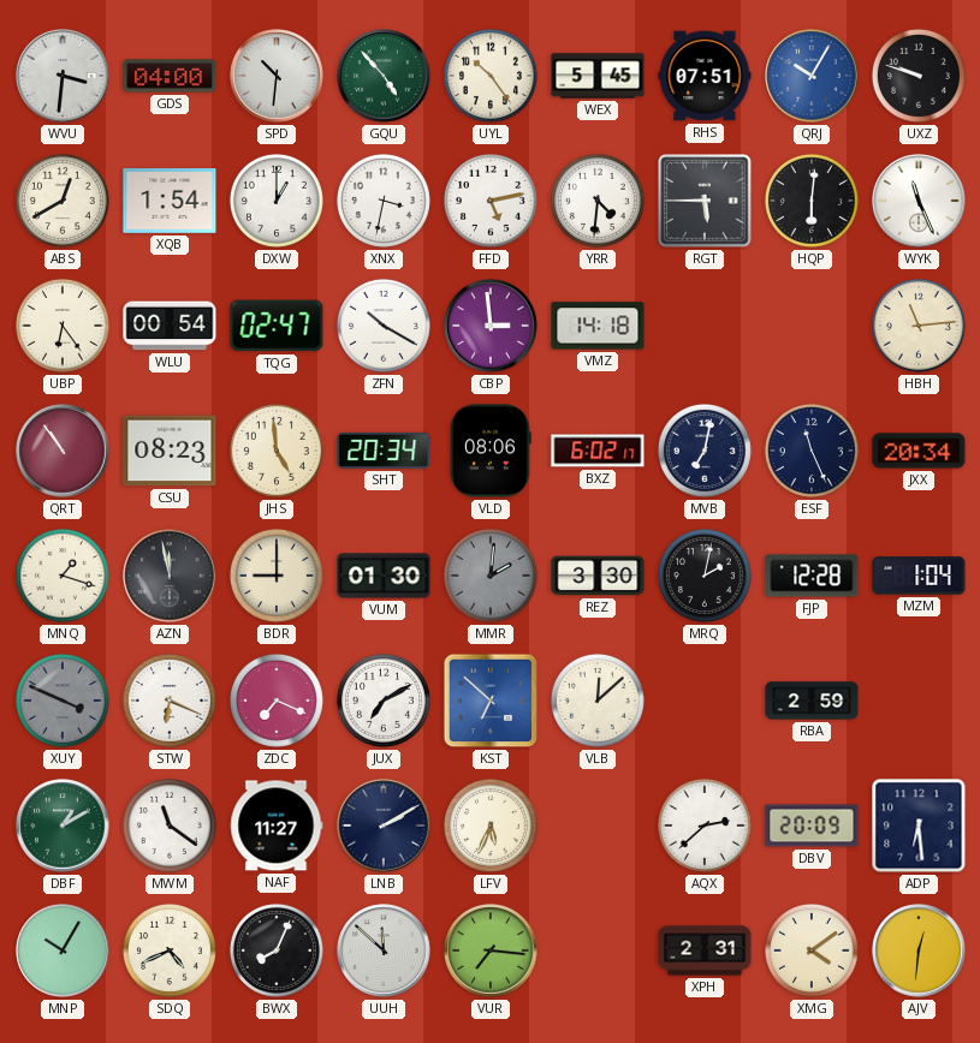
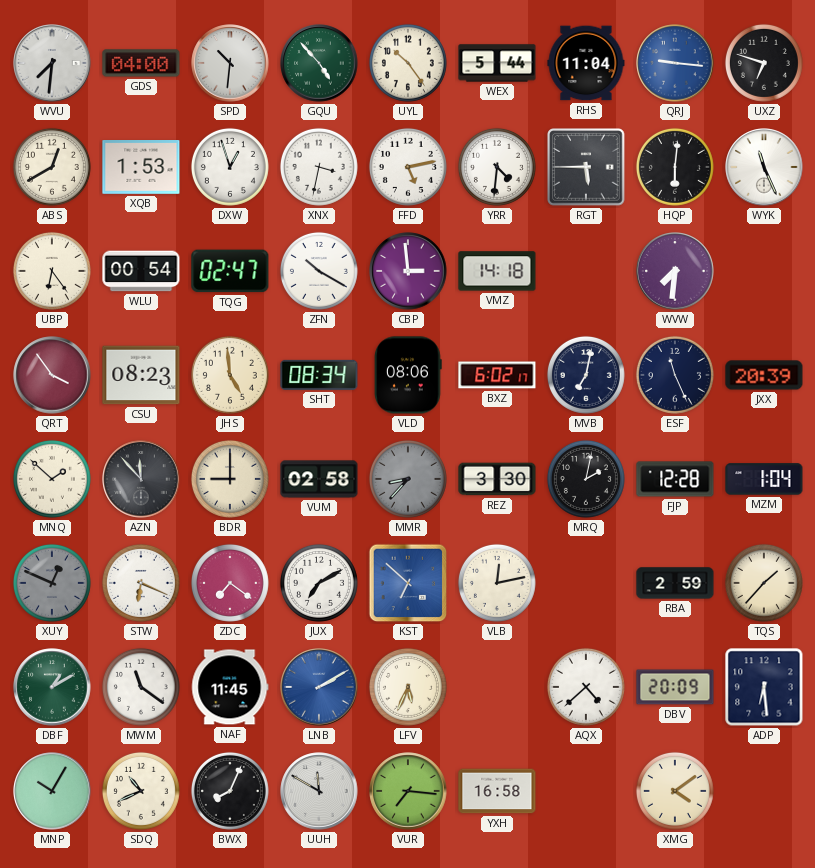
WVU: 3:31 -> 7:31 (52, 63)
WEX: 5:45 -> 5:44 (497, 63)
RHS: 07:51 -> 11:04 (586, 63)
QRJ: 10:05 -> 9:16 (675, 63)
UXZ: 9:48 -> 6:48 (764, 63)
XQB: 1:54 -> 1:53 (141, 168)
DXW: 1:00 -> 12:57 (230, 167)
WVW: none -> 7:31 (675, 271)
HBH: 11:14 -> none (919, 326)
QRT: 10:54 -> 3:54 (52, 375)
SHT: 20:34 -> 08:34 (319, 375)
JXX: 20:34 -> 20:39 (764, 375)
MNQ: 1:18 -> 1:52 (52, 479)
AZN: 11:58 -> 11:53 (141, 479)
VUM: 01:30 -> 02:58 (319, 479)
MMR: 2:01 -> 8:37 (408, 479)
XUY: 3:49 -> 12:49 (52, 583)
ZDC: 7:19 -> 7:21 (230, 583)
VLB: 12:08 -> 12:13 (497, 583)
TQS: none -> 1:37 (764, 583)
NAF: 11:27 -> 11:45 (230, 687)
LNB dial: navy -> blue (319, 687)
AQX: 2:38 -> 4:38 (586, 687)
SDQ: 4:41 -> 10:41 (141, 791)
UUH: 11:52 -> 11:50 (319, 791)
YXH: none -> 16:58 (497, 791)
XPH: 2:31 -> none (705, 950)
AJV: 12:31 -> none (919, 950)
